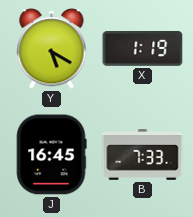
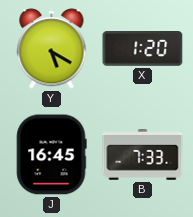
X: 1:19 -> 1:20 (143, 49)
